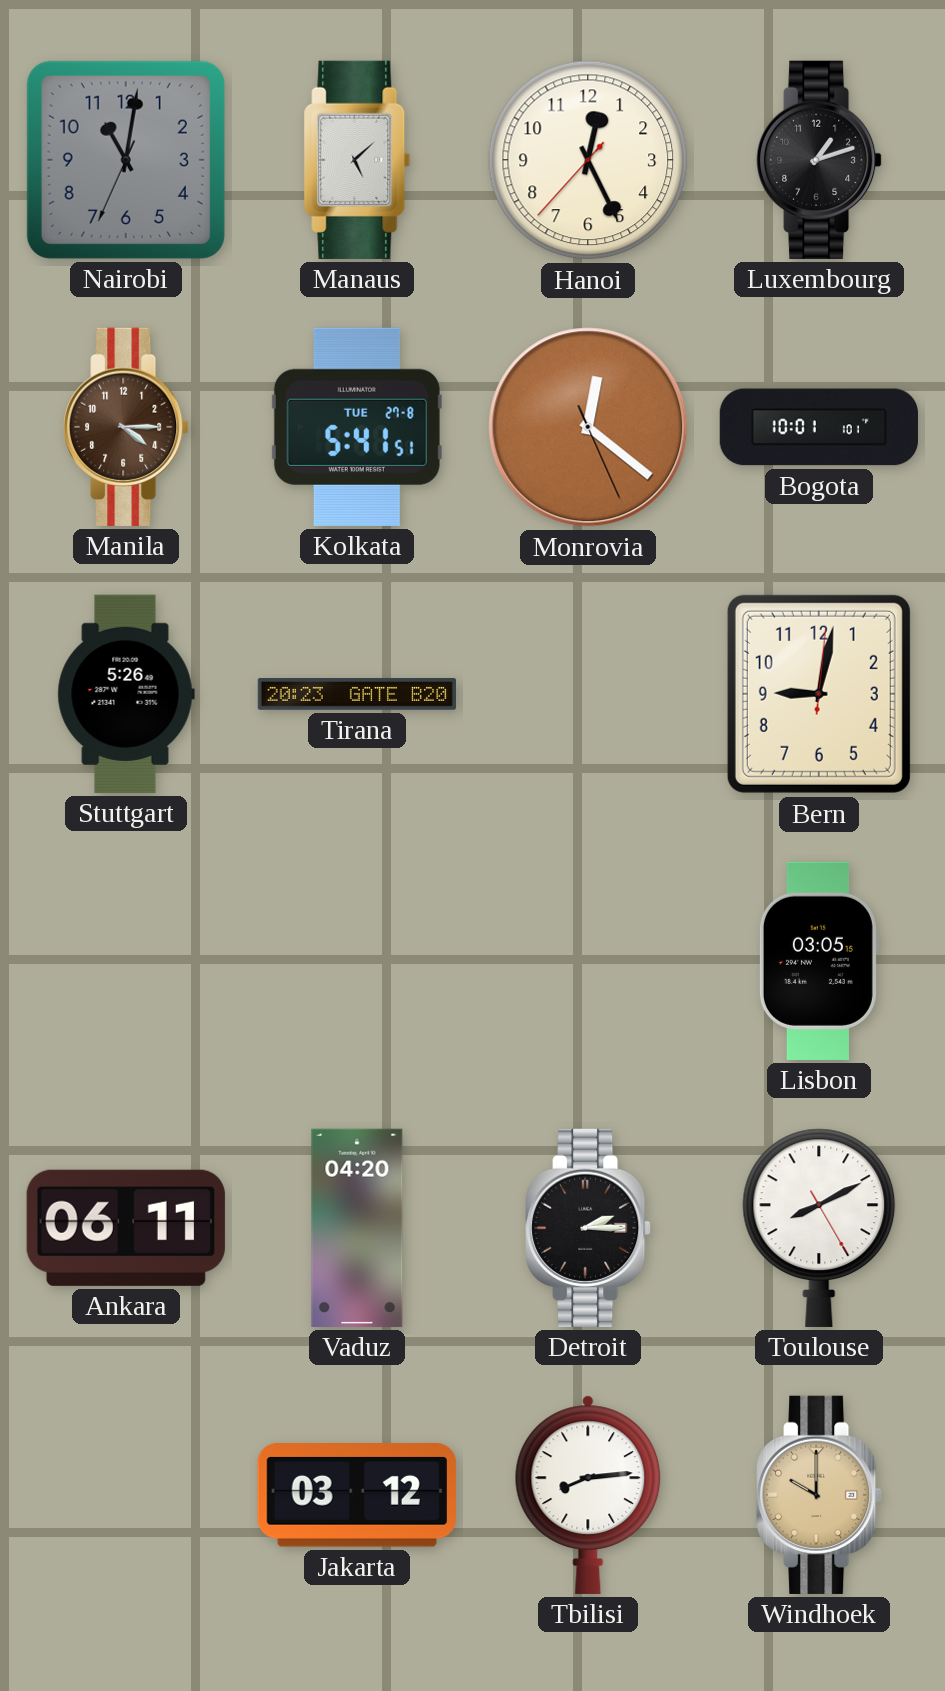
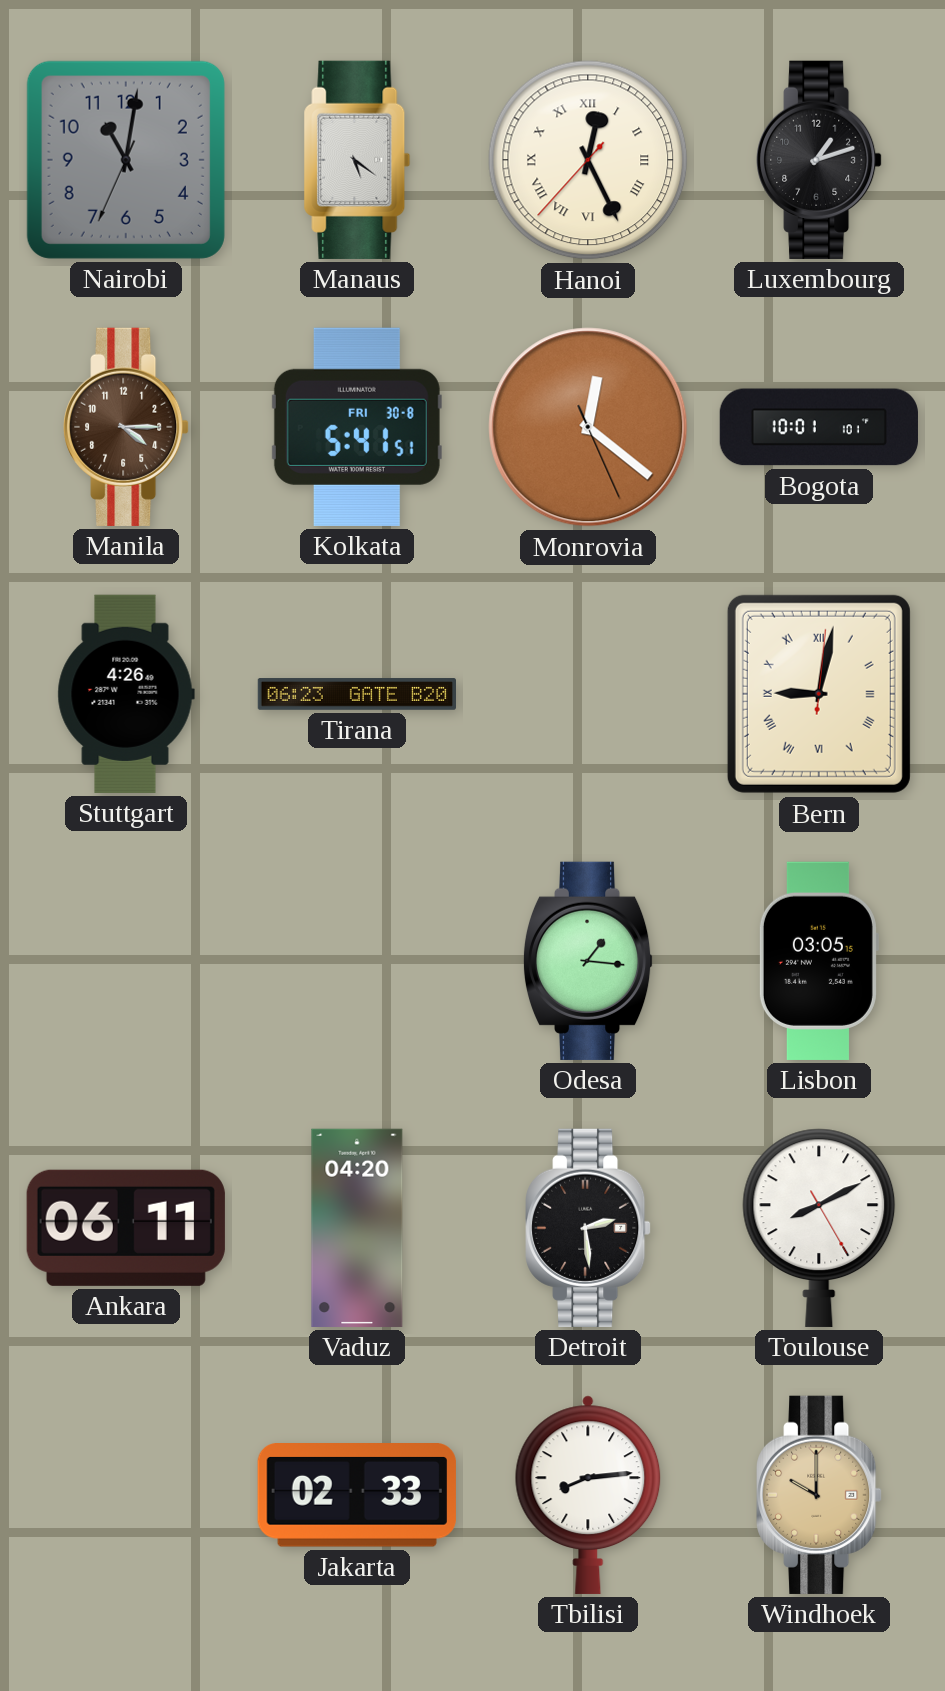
Manaus: 5:08 -> 5:21 (357, 160)
Hanoi numerals: Arabic -> Roman (588, 160)
Kolkata date: TUE 27-8 -> FRI 30-8 (357, 427)
Stuttgart: 5:26 -> 4:26 (126, 694)
Tirana: 20:23 -> 06:23 (357, 694)
Bern numerals: Arabic -> Roman (819, 694)
Odesa: none -> 1:16 (588, 961)
Detroit: 2:15 -> 2:29 (588, 1228)
Jakarta: 03:12 -> 02:33 (357, 1496)
